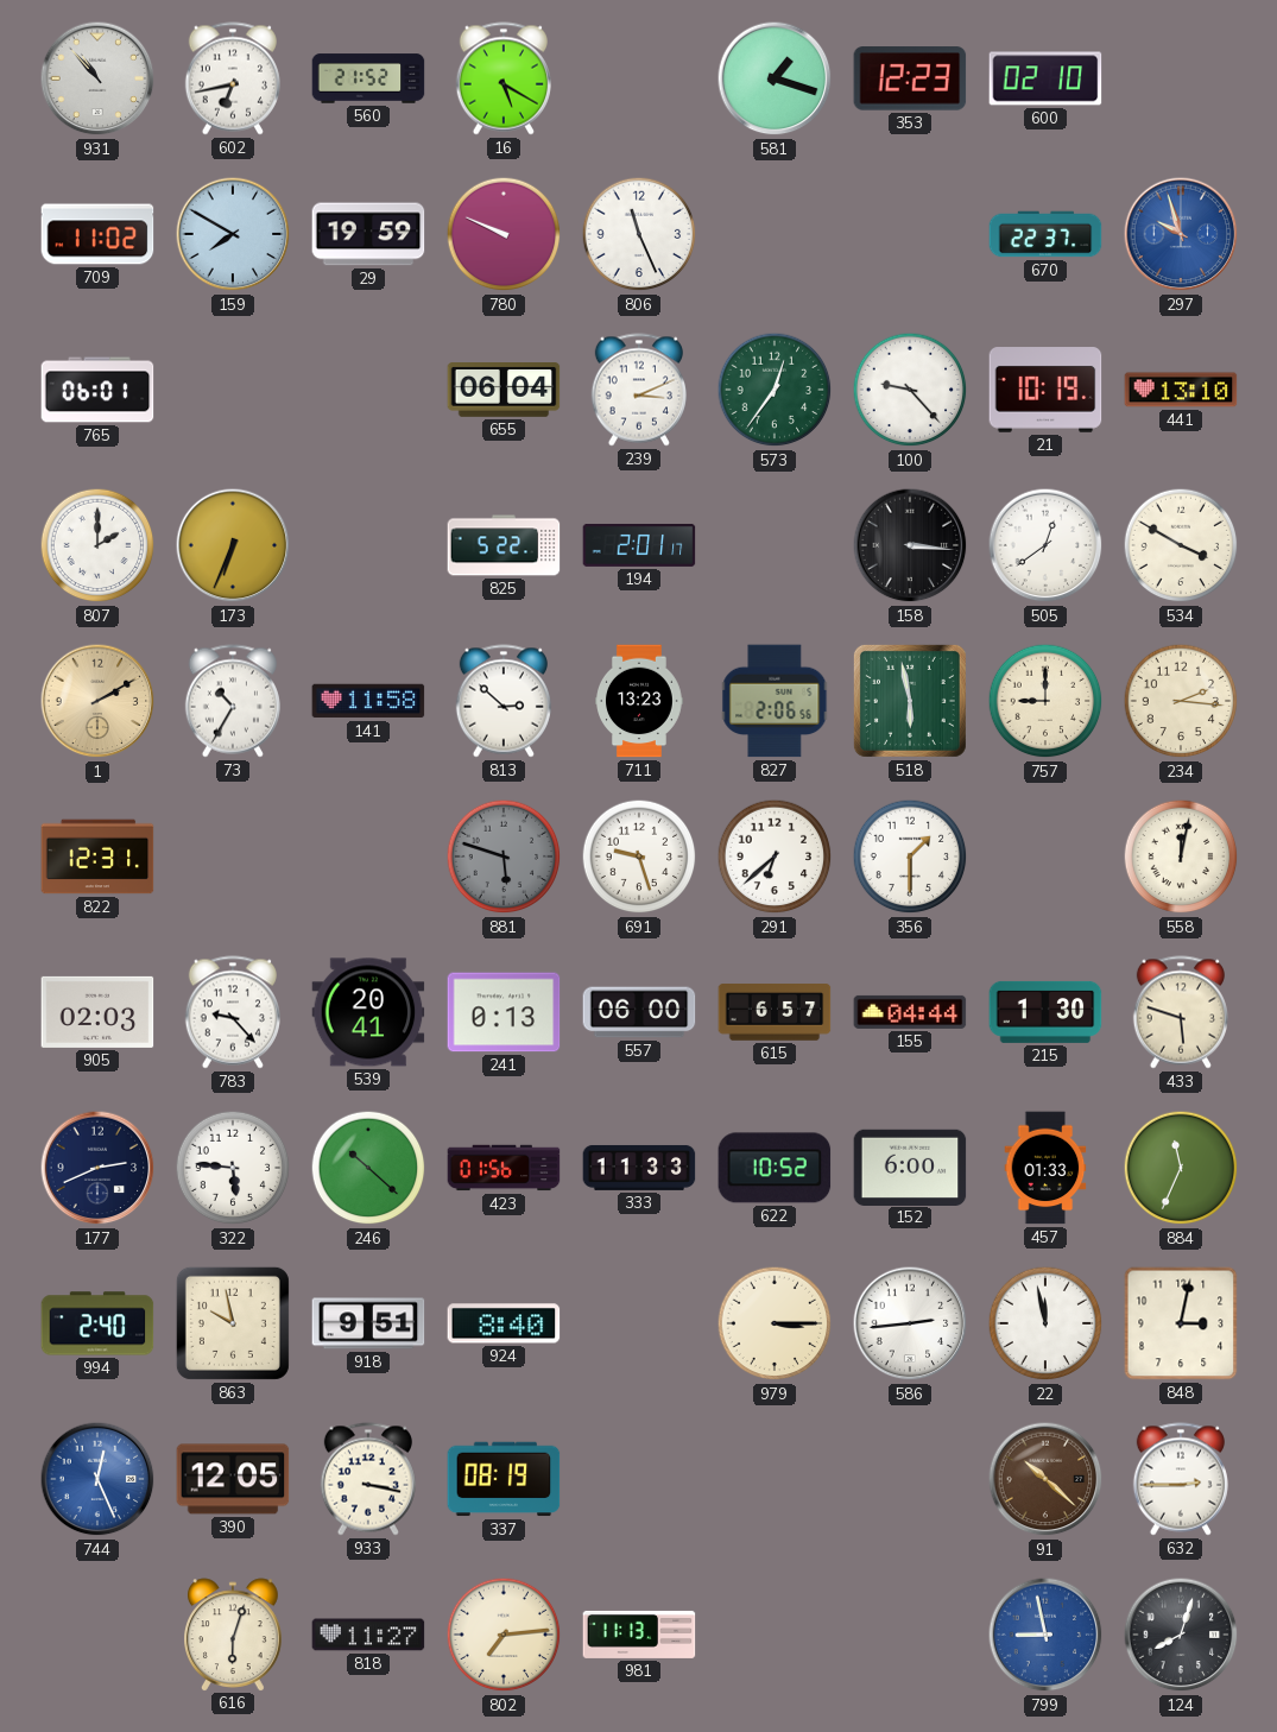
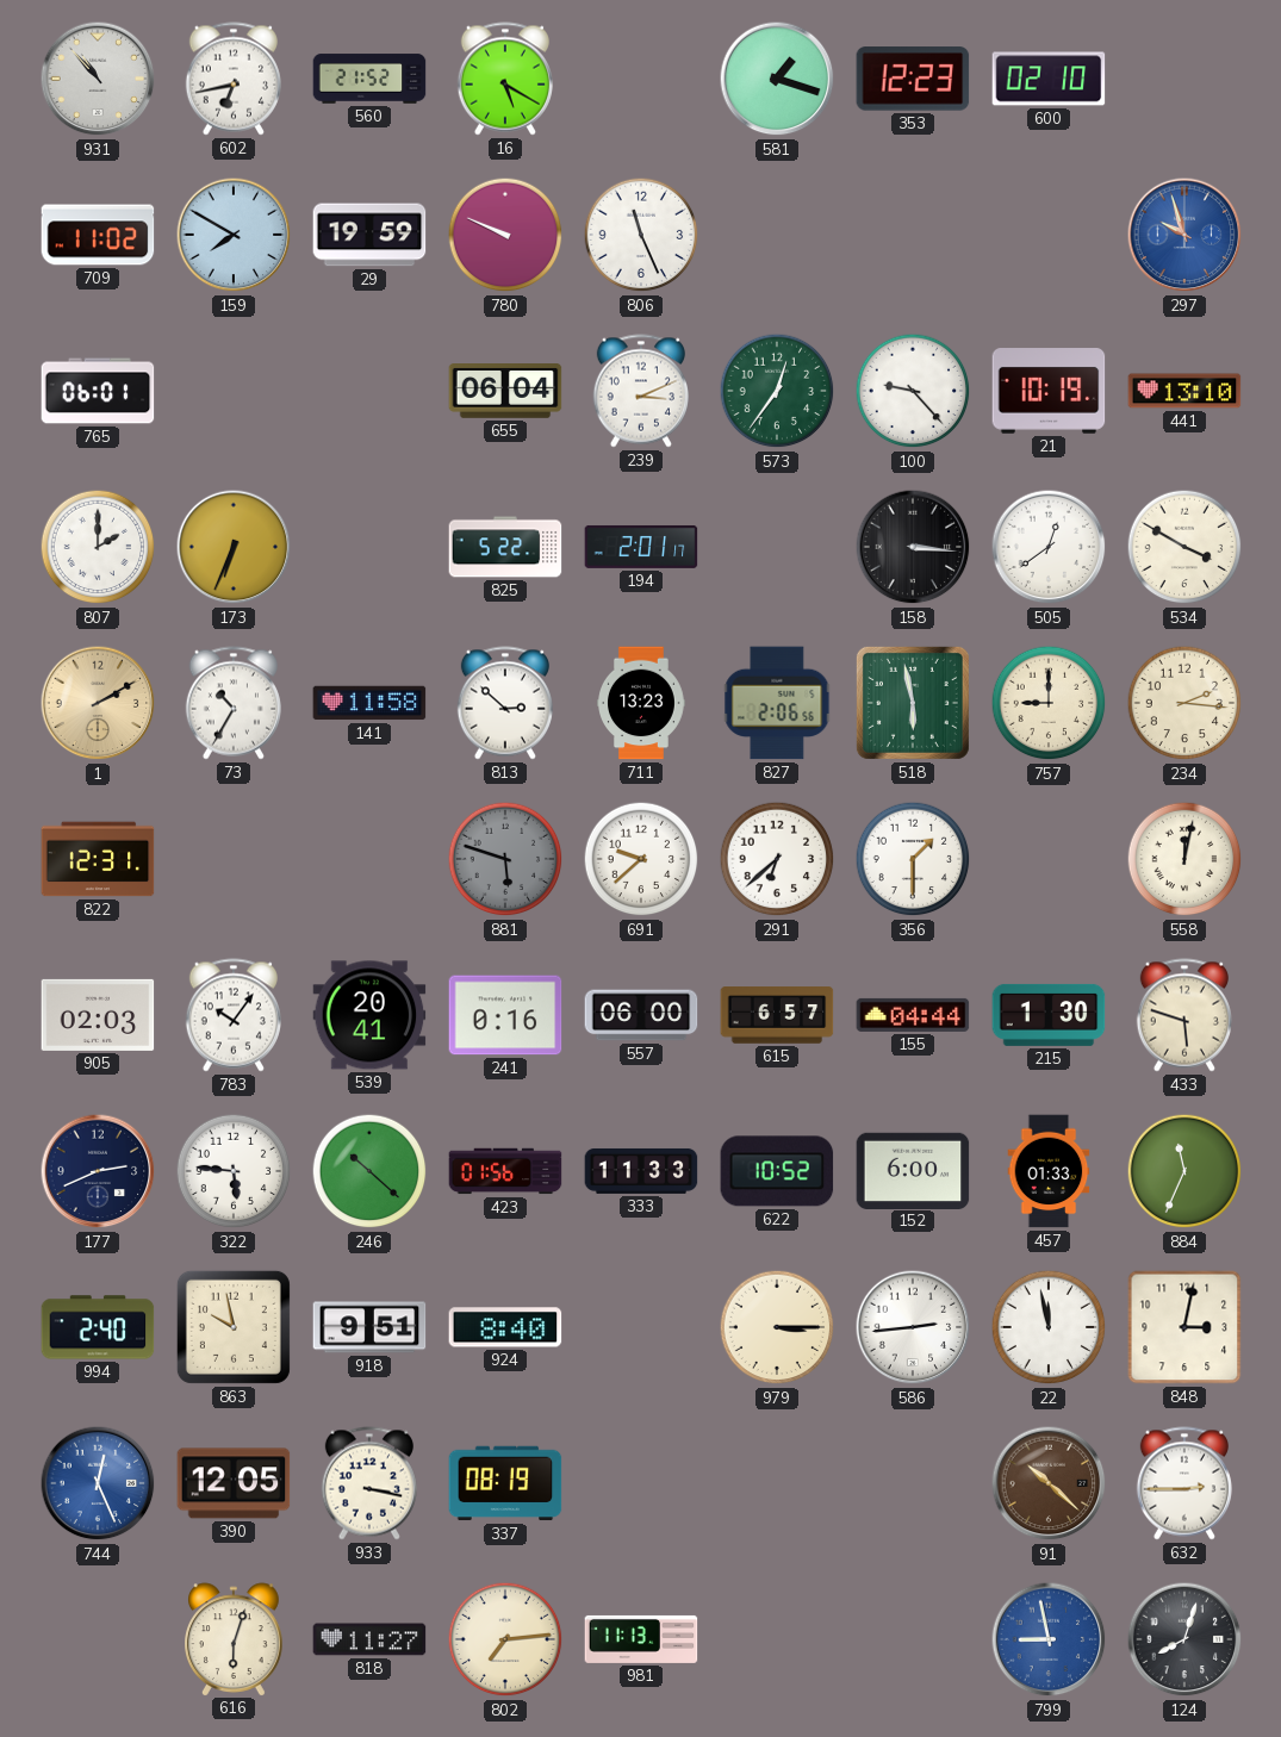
670: 22:37 -> none (1045, 234)
691: 9:27 -> 9:38 (641, 859)
783: 9:23 -> 10:06 (234, 1015)
241: 0:13 -> 0:16 (505, 1015)
